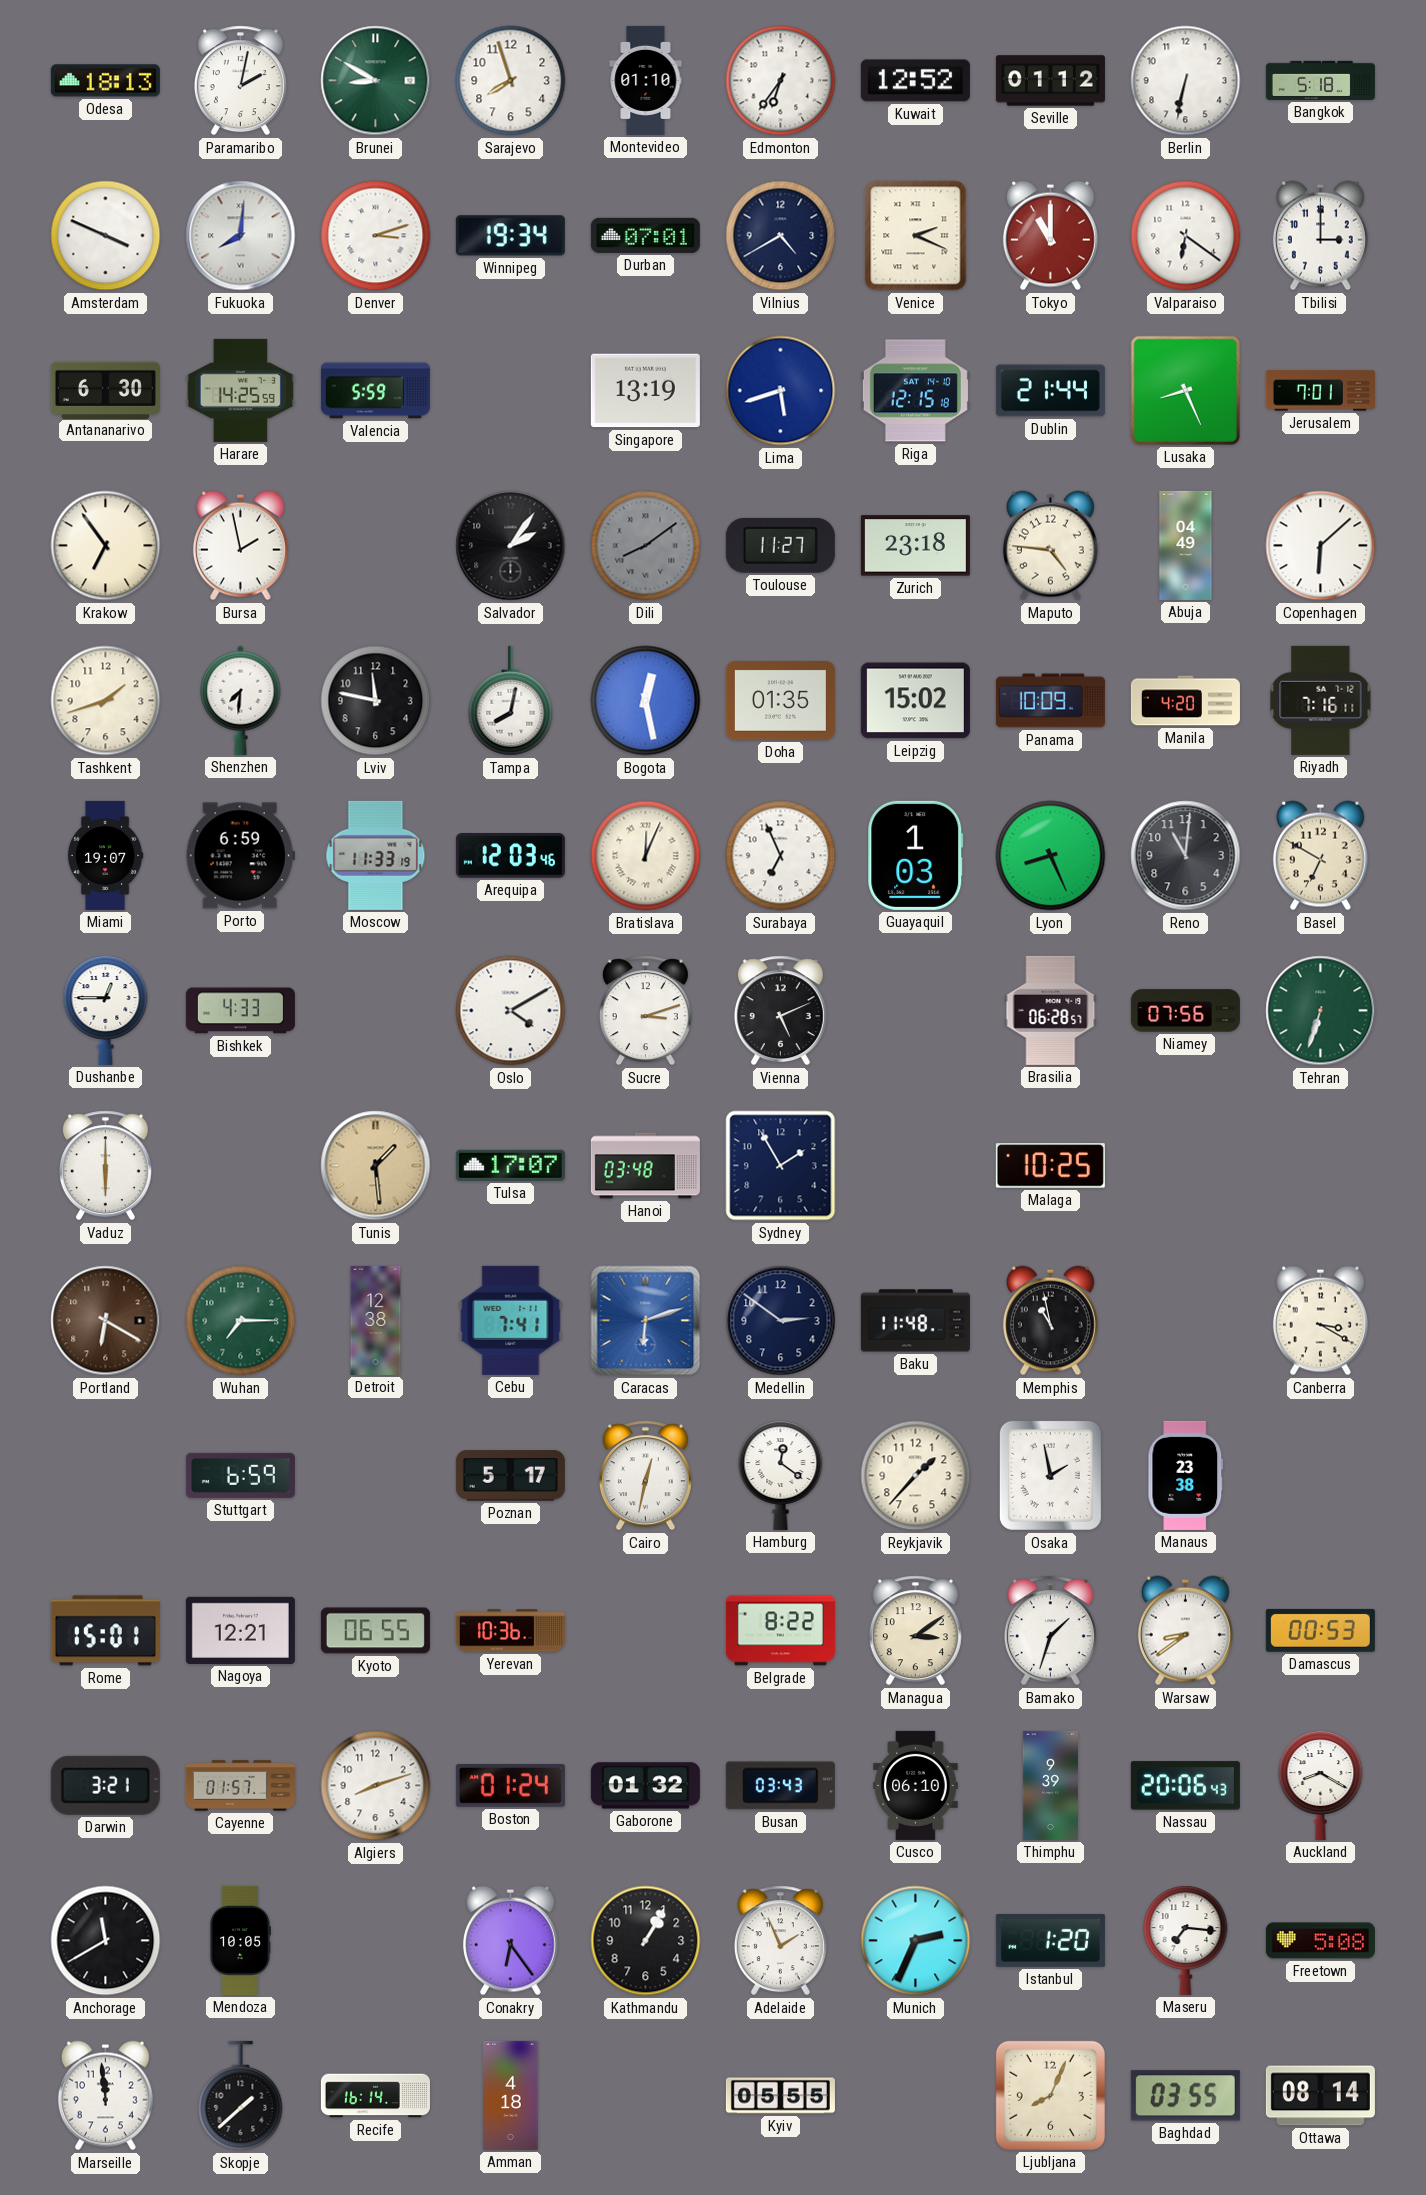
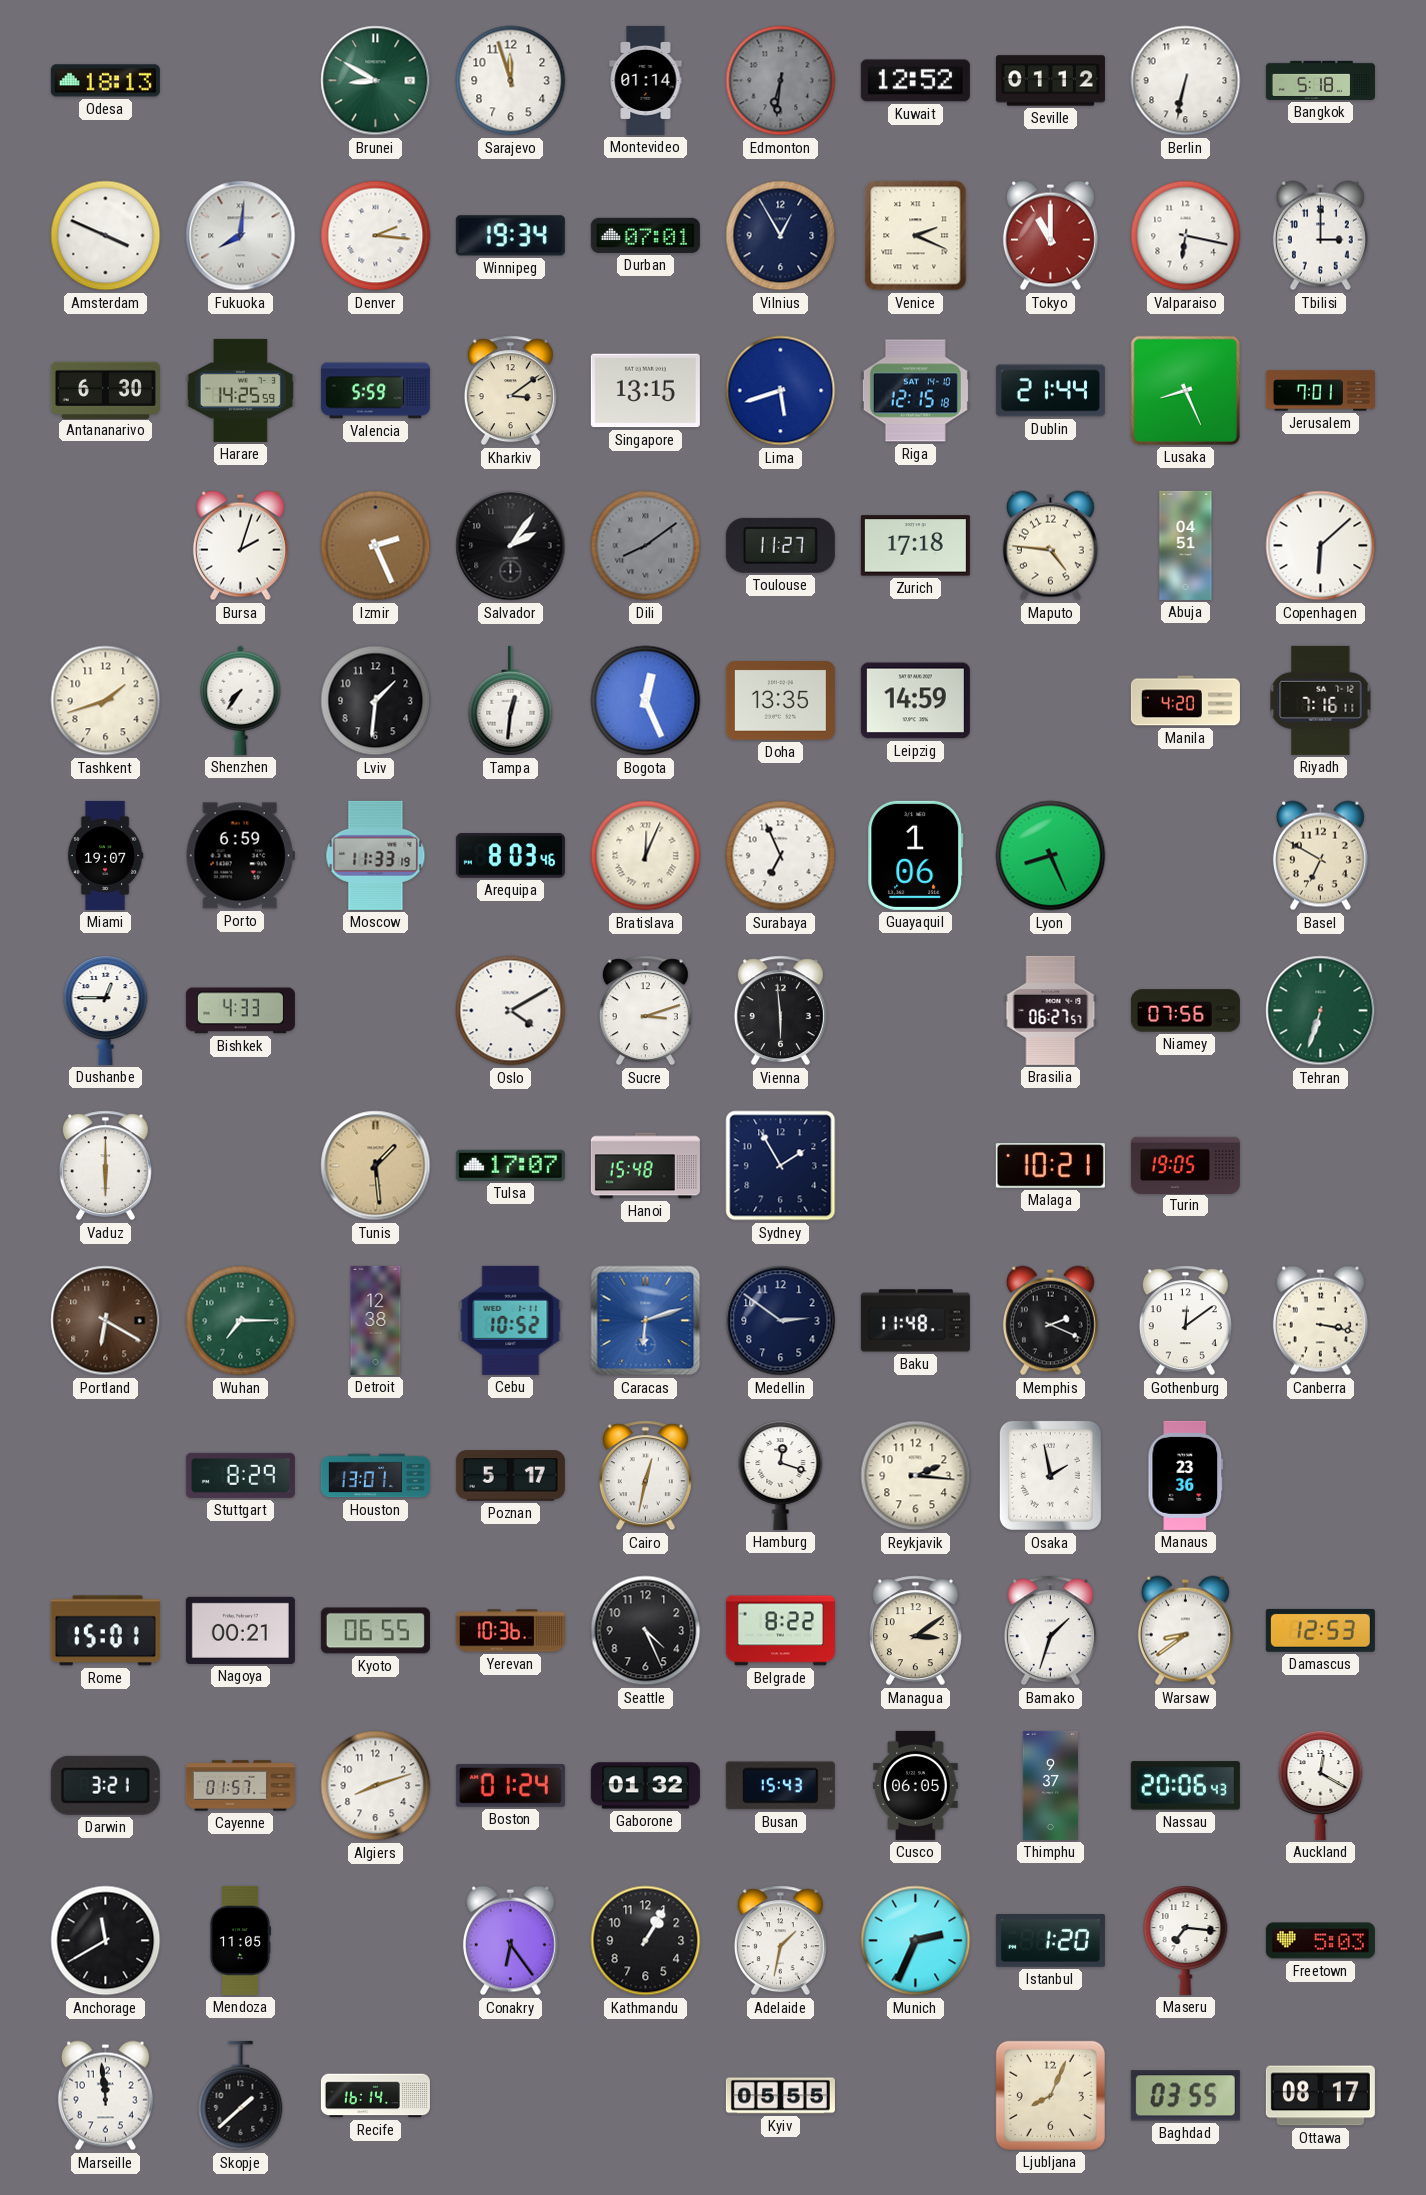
Paramaribo: 2:02 -> none (240, 81)
Sarajevo: 7:57 -> 11:57 (511, 81)
Montevideo: 01:10 -> 01:14 (646, 80)
Edmonton: 6:36 -> 6:31 (781, 81)
Edmonton dial: white -> grey (781, 81)
Denver: 3:12 -> 2:16 (376, 236)
Vilnius: 4:40 -> 12:55 (781, 236)
Valparaiso: 6:21 -> 6:17 (1186, 236)
Kharkiv: none -> 3:09 (510, 391)
Singapore: 13:19 -> 13:15 (645, 391)
Krakow: 6:54 -> none (106, 546)
Bursa: 1:58 -> 2:03 (240, 546)
Izmir: none -> 2:26 (376, 546)
Zurich: 23:18 -> 17:18 (915, 546)
Abuja: 04:49 -> 04:51 (1186, 545)
Shenzhen: 7:31 -> 7:36 (241, 700)
Lviv: 11:47 -> 1:31 (376, 701)
Tampa: 8:02 -> 12:31 (511, 701)
Bogota: 12:28 -> 12:26 (646, 701)
Doha: 01:35 -> 13:35 (780, 701)
Leipzig: 15:02 -> 14:59 (915, 701)
Panama: 10:09 -> none (1050, 701)
Arequipa: 12:03 -> 8:03 (510, 856)
Guayaquil: 1:03 -> 1:06 (916, 855)
Reno: 11:01 -> none (1186, 856)
Vienna: 5:11 -> 5:59 (780, 1011)
Brasilia: 06:28 -> 06:27 (1051, 1010)
Hanoi: 03:48 -> 15:48 (645, 1166)
Malaga: 10:25 -> 10:21 (1050, 1166)
Turin: none -> 19:05 (1185, 1165)
Cebu: 7:41 -> 10:52 (511, 1320)
Memphis: 10:58 -> 2:19 (1050, 1321)
Gothenburg: none -> 12:09 (1185, 1321)
Canberra: 3:20 -> 3:17 (1320, 1321)
Stuttgart: 6:59 -> 8:29 (240, 1475)
Houston: none -> 13:01 (375, 1476)
Hamburg: 12:21 -> 12:18 (781, 1475)
Reykjavik: 1:37 -> 2:16 (916, 1476)
Manaus: 23:38 -> 23:36 (1186, 1475)
Nagoya: 12:21 -> 00:21 (240, 1630)
Seattle: none -> 4:26 (646, 1631)
Damascus: 00:53 -> 12:53 (1320, 1630)
Busan: 03:43 -> 15:43 (780, 1786)
Cusco: 06:10 -> 06:05 (916, 1785)
Thimphu: 9:39 -> 9:37 (1050, 1785)
Auckland: 8:20 -> 12:20 (1321, 1785)
Mendoza: 10:05 -> 11:05 (240, 1940)
Adelaide: 1:56 -> 1:32 (780, 1941)
Freetown: 5:08 -> 5:03 (1320, 1941)
Amman: 4:18 -> none (511, 2095)
Ottawa: 08:14 -> 08:17 (1320, 2096)
